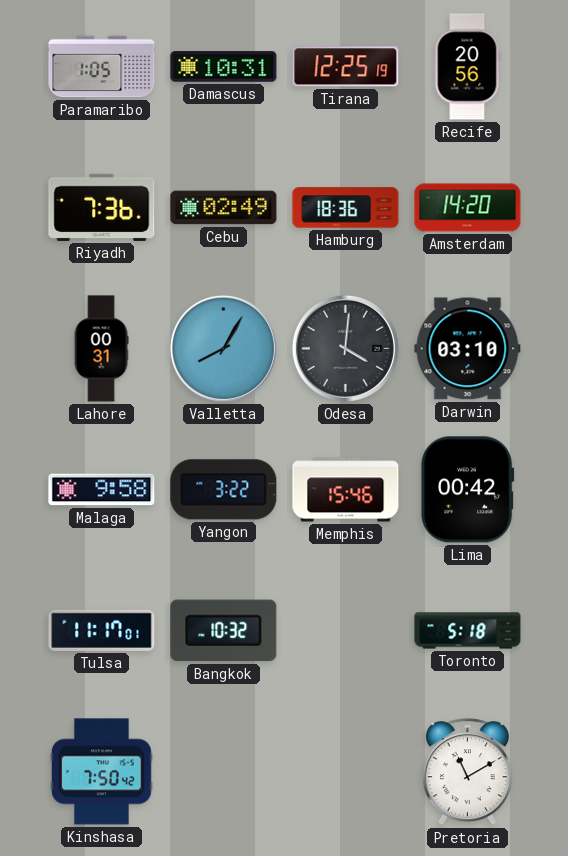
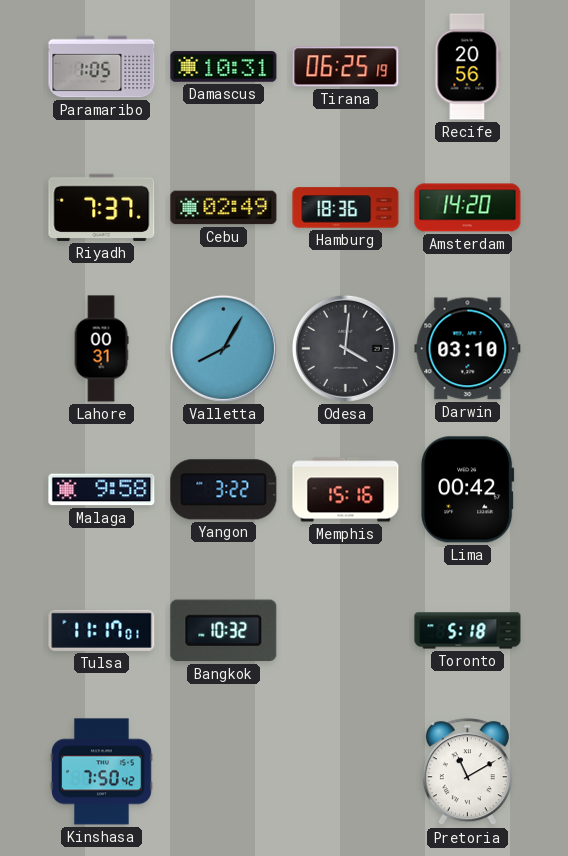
Tirana: 12:25 -> 06:25 (346, 67)
Riyadh: 7:36 -> 7:37 (102, 207)
Memphis: 15:46 -> 15:16 (346, 490)
